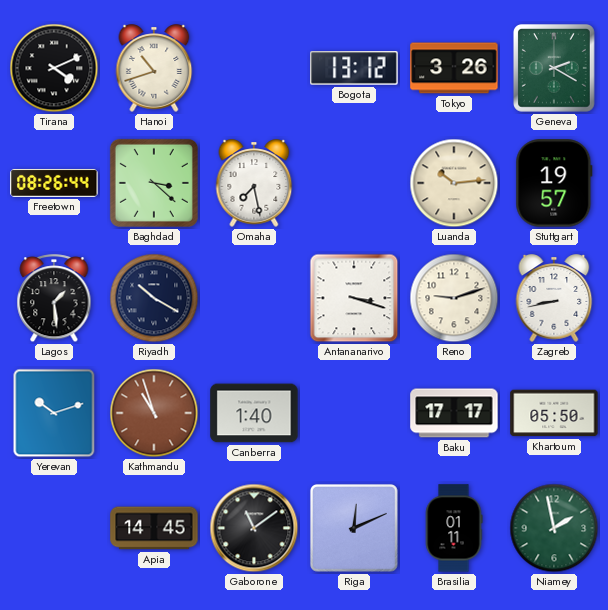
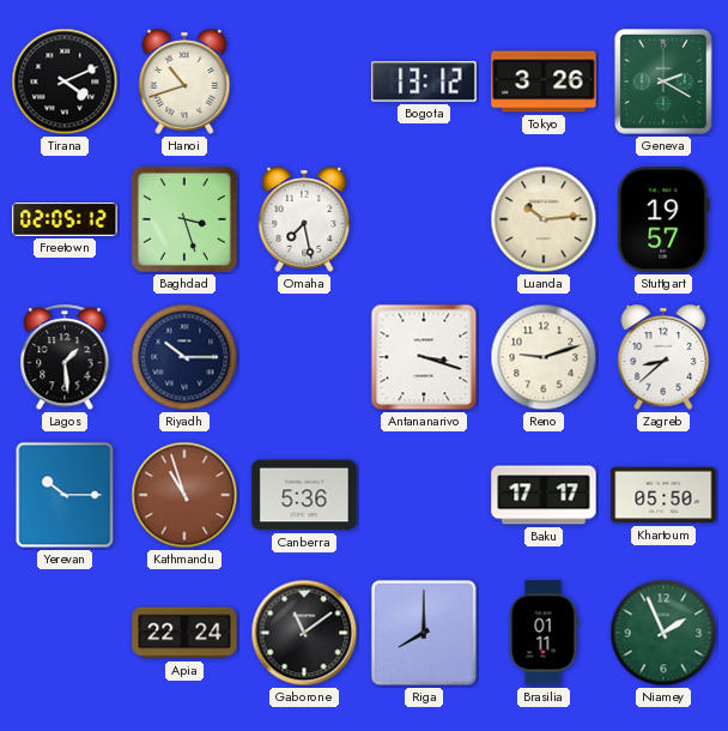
Freetown: 08:26 -> 02:05 (65, 219)
Baghdad: 3:22 -> 3:27 (184, 219)
Riyadh: 10:20 -> 10:15 (184, 357)
Zagreb: 8:43 -> 8:38 (663, 357)
Yerevan: 10:12 -> 10:15 (65, 495)
Canberra: 1:40 -> 5:36 (304, 495)
Apia: 14:45 -> 22:24 (184, 633)
Riga: 12:11 -> 8:00 (424, 633)
Niamey: 1:58 -> 1:56 (663, 633)
